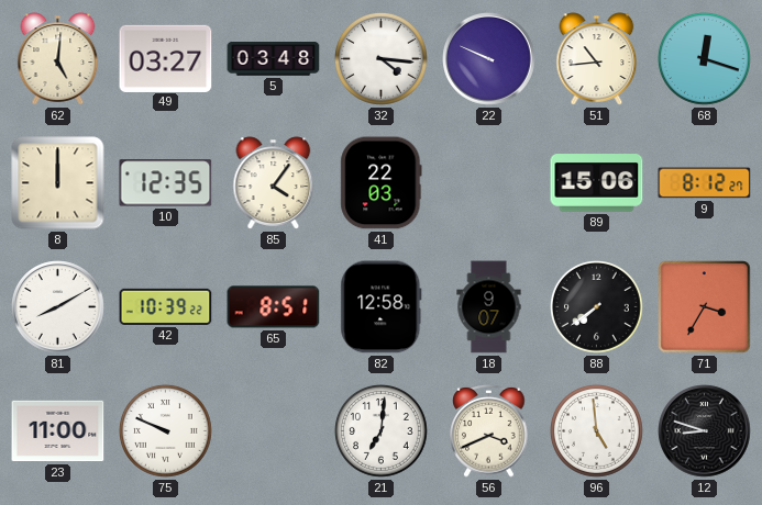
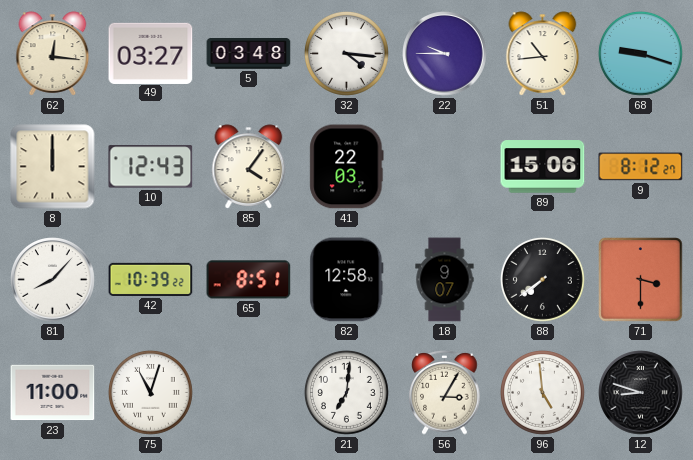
62: 5:01 -> 12:16 (53, 54)
22: 9:49 -> 9:45 (445, 54)
68: 12:18 -> 9:18 (640, 53)
10: 12:35 -> 12:43 (151, 167)
81: 8:10 -> 8:07 (53, 280)
71: 3:35 -> 3:30 (641, 280)
75: 9:49 -> 11:03 (150, 392)
56: 3:41 -> 3:05 (445, 393)
